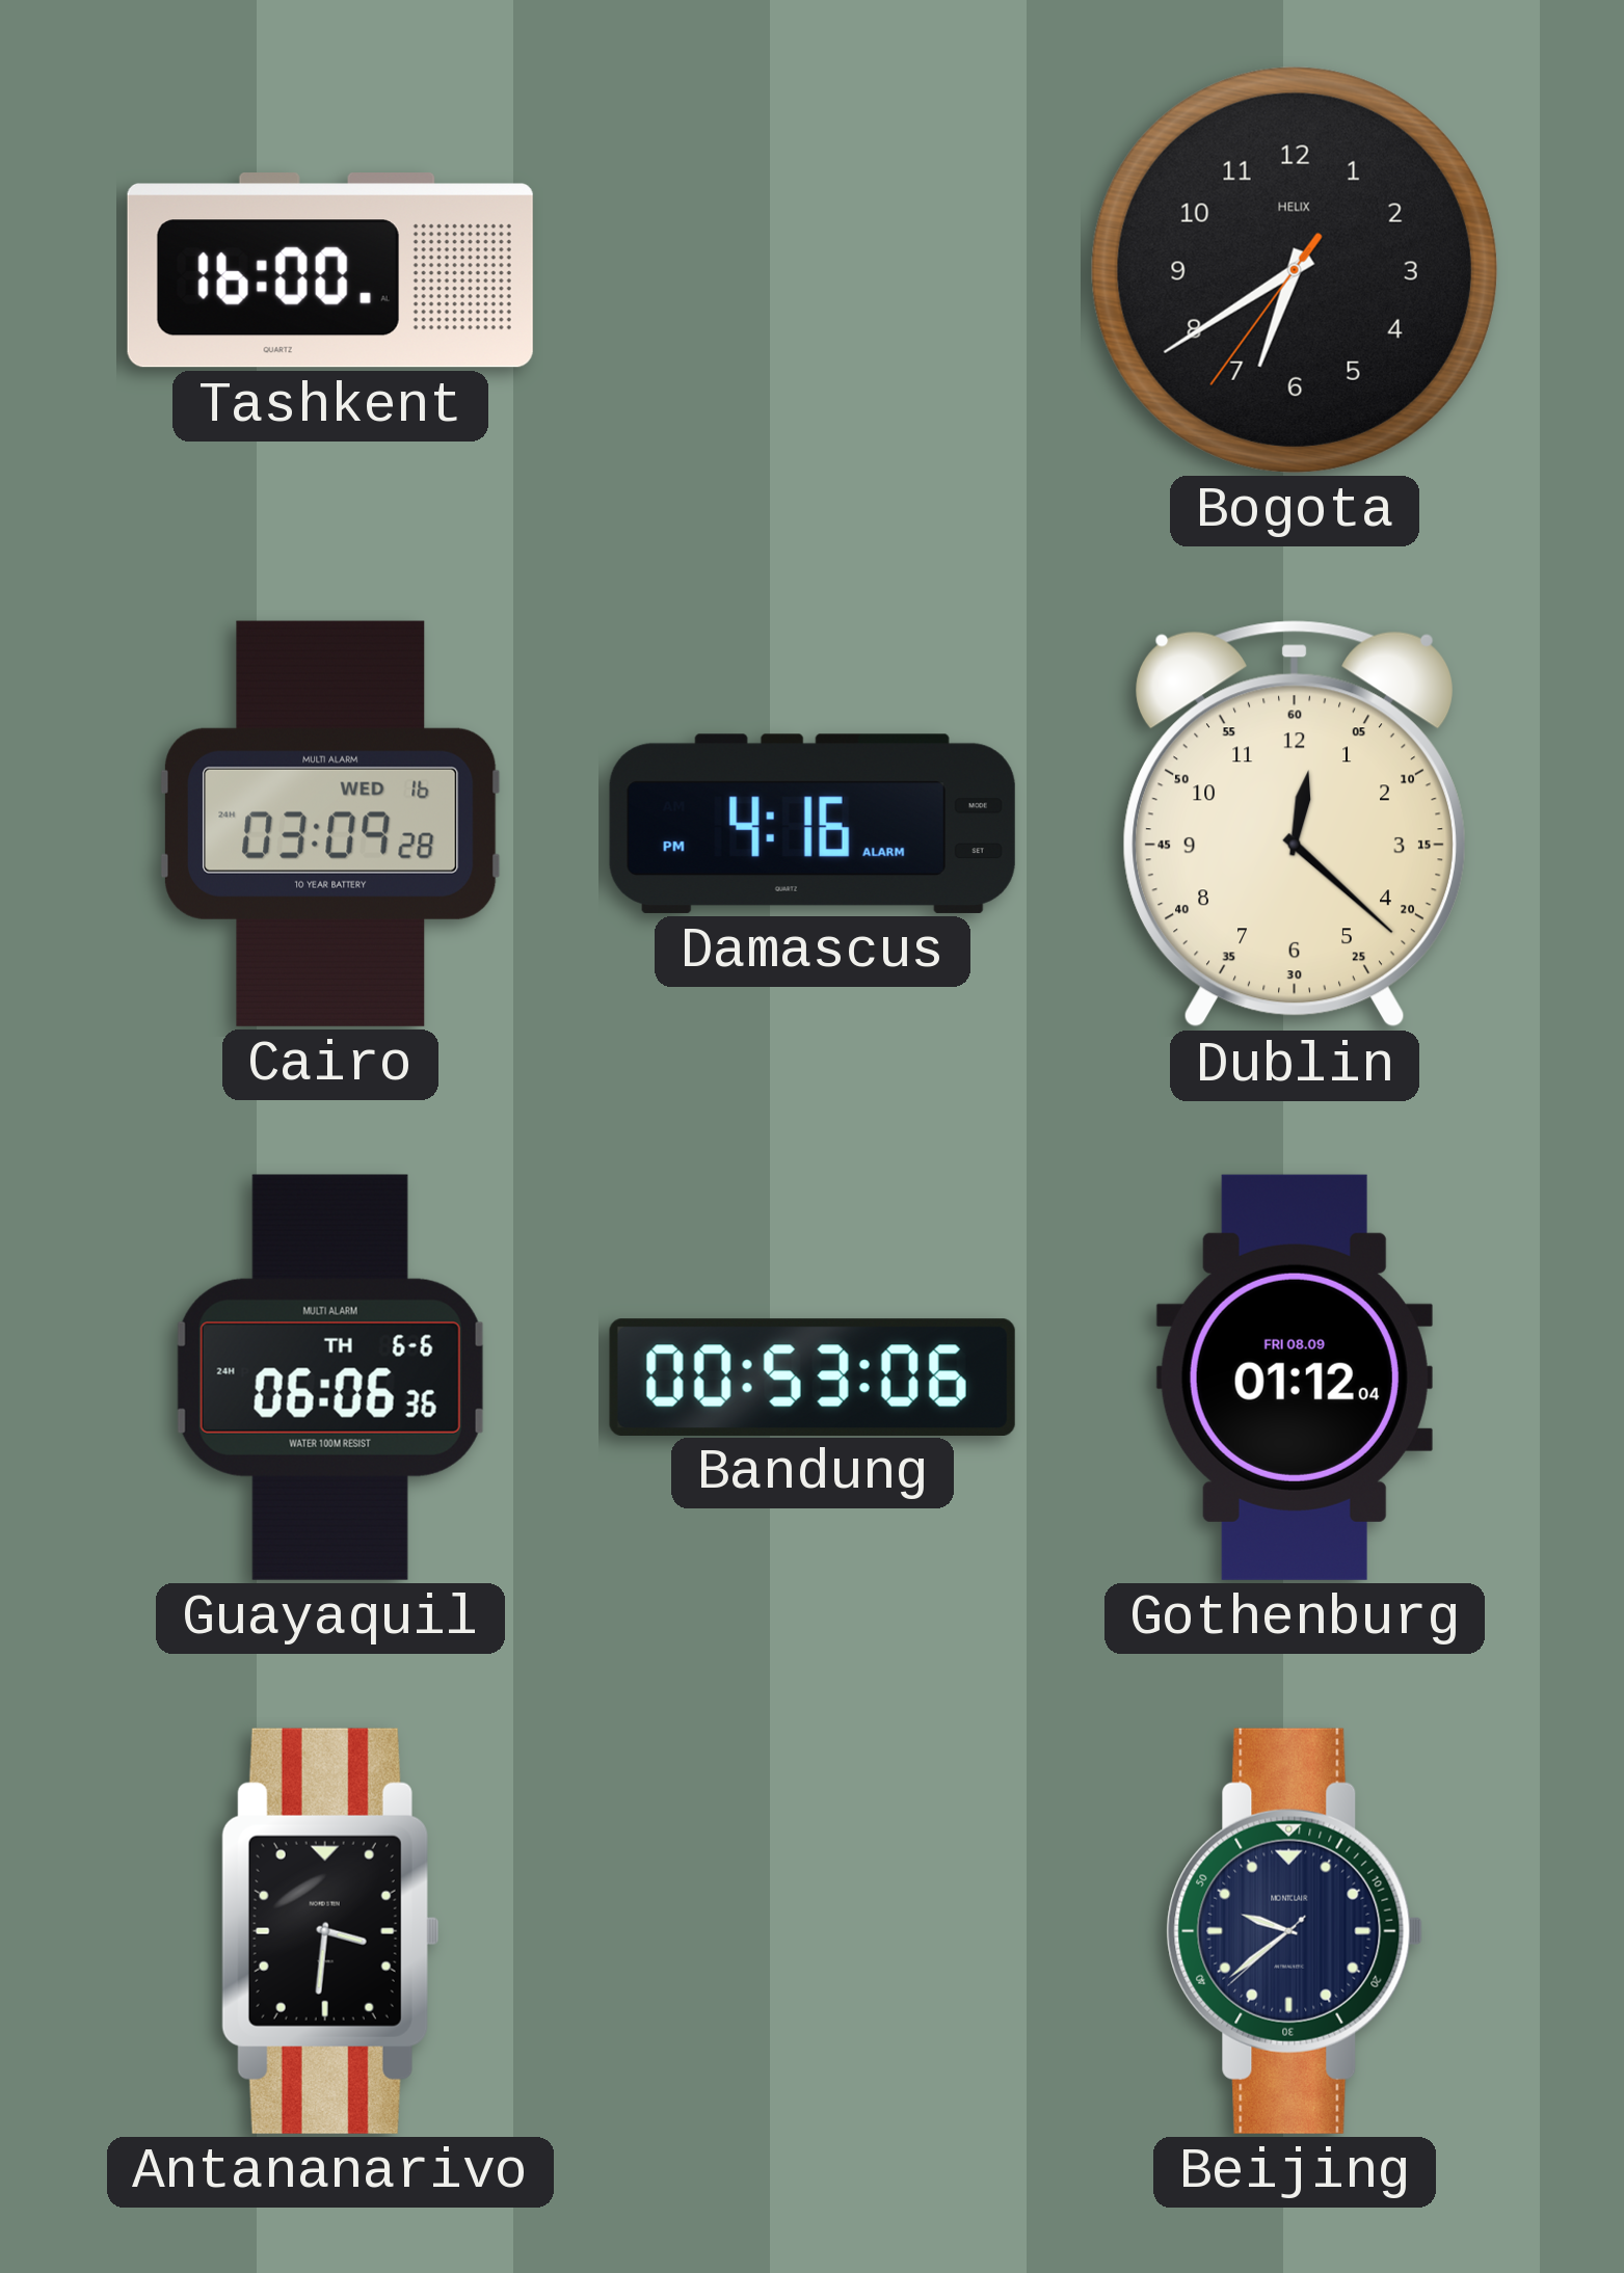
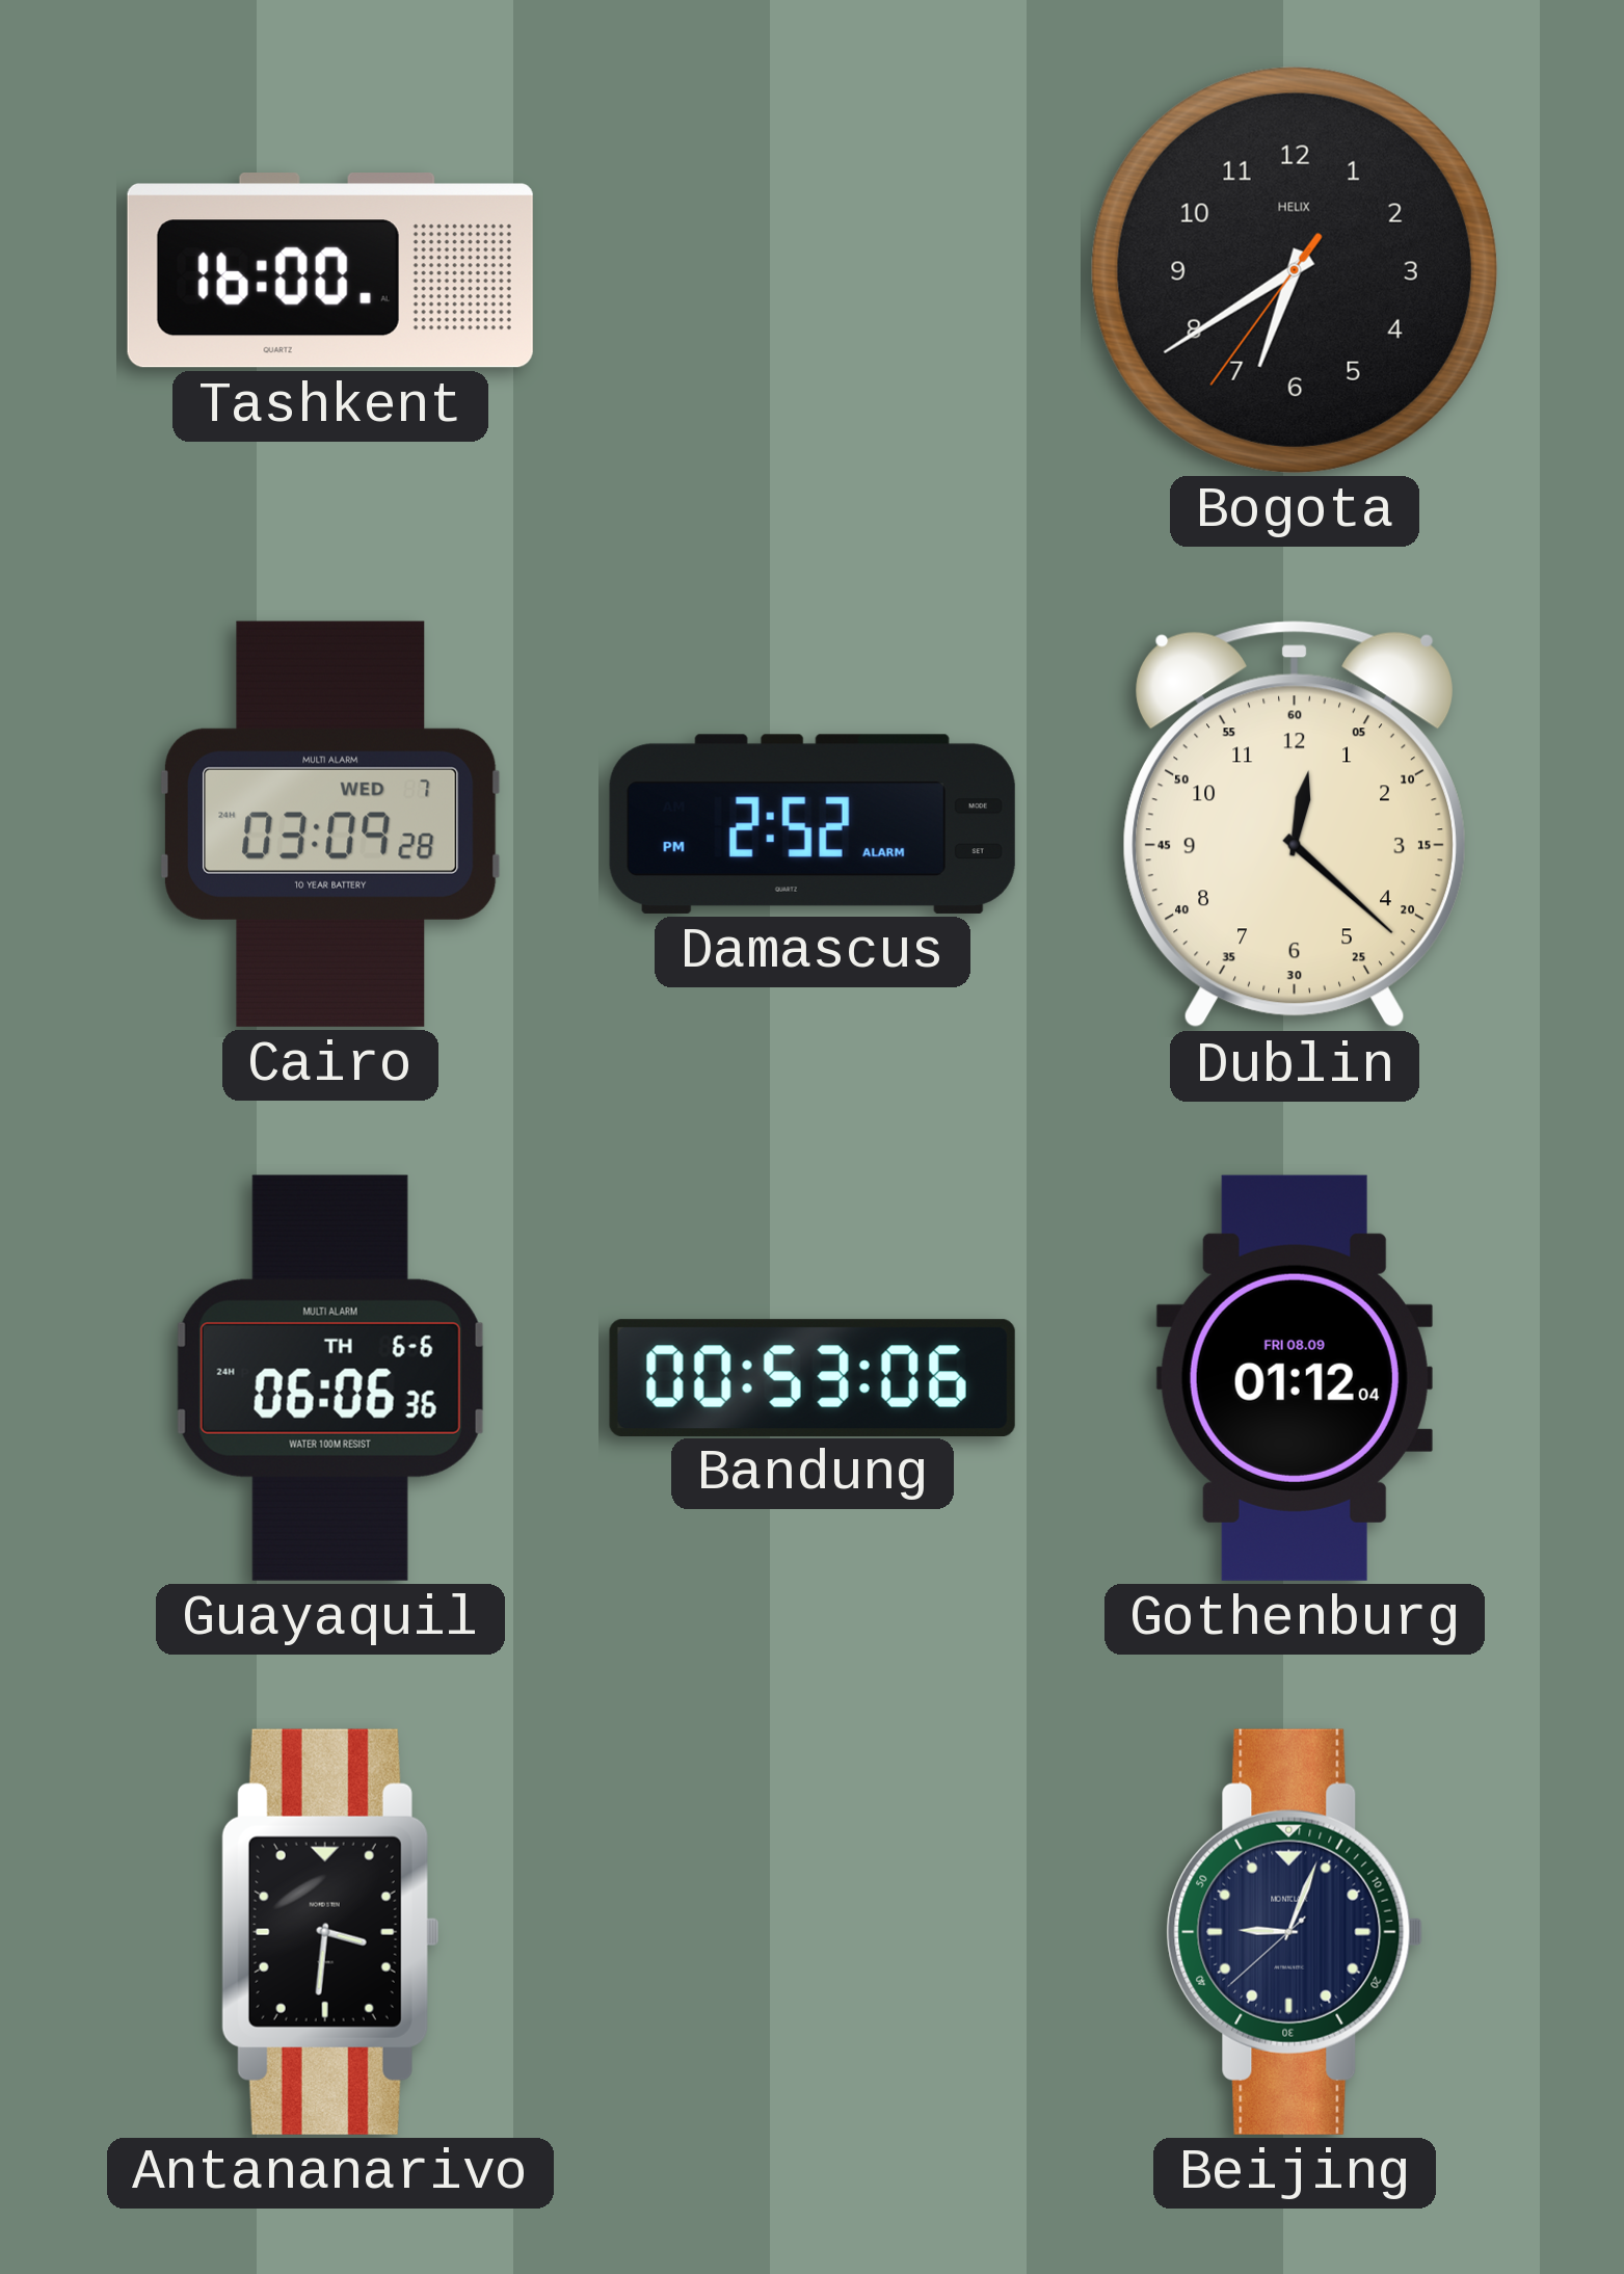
Cairo date: WED 16 -> WED 7 (330, 824)
Damascus: 4:16 -> 2:52 (813, 824)
Beijing: 9:38 -> 9:03 (1295, 1932)
